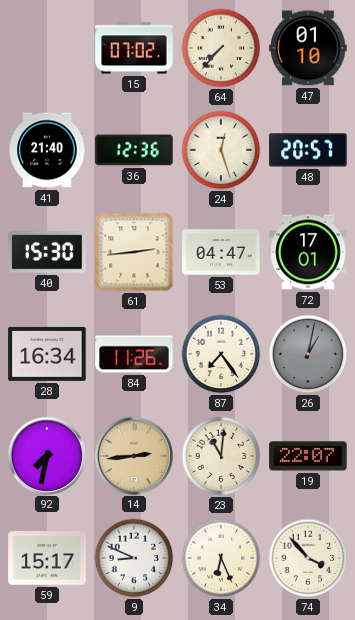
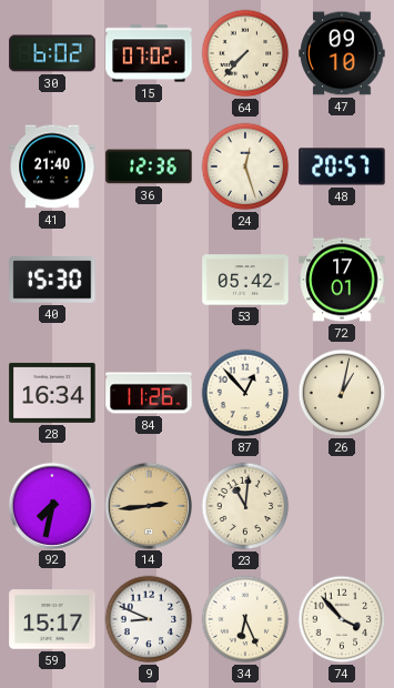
30: none -> 6:02 (52, 53)
47: 01:10 -> 09:10 (342, 53)
61: 2:44 -> none (134, 252)
53: 04:47 -> 05:42 (245, 280)
87: 7:24 -> 12:53 (245, 393)
26 dial: grey -> cream (342, 393)
19: 22:07 -> none (308, 456)
